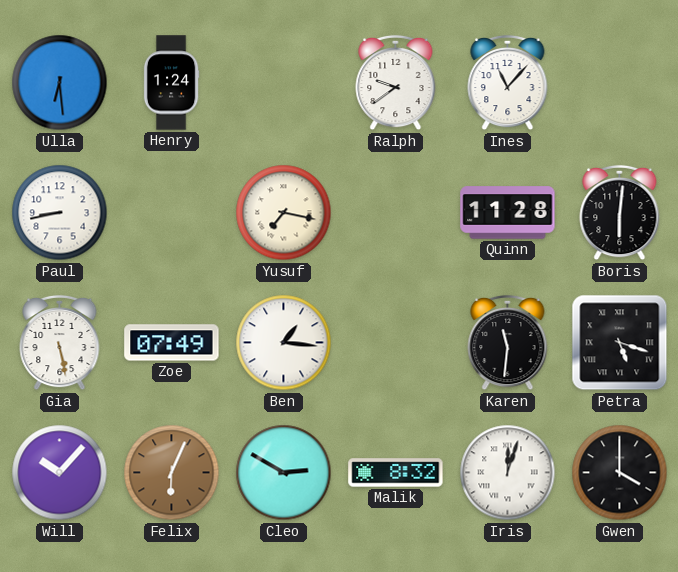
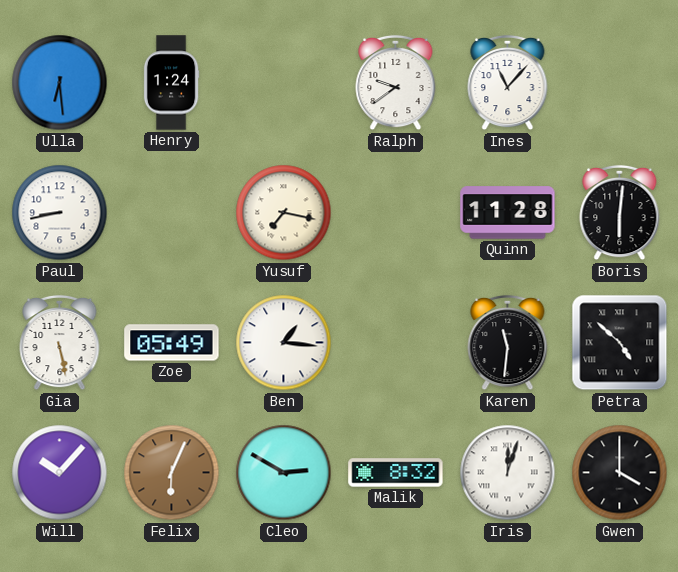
Zoe: 07:49 -> 05:49 (172, 343)
Petra: 5:18 -> 4:52 (620, 343)
